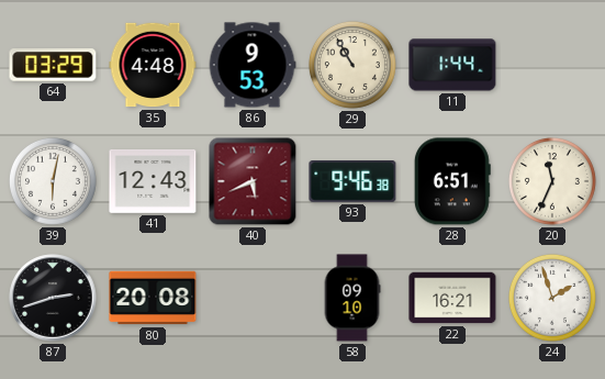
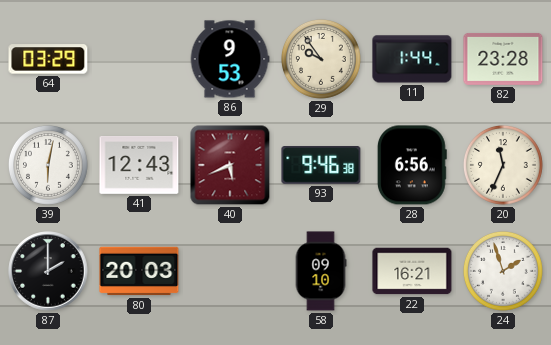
35: 4:48 -> none (153, 65)
29: 10:55 -> 9:54 (321, 59)
82: none -> 23:28 (503, 59)
28: 6:51 -> 6:56 (412, 165)
87: 2:42 -> 2:00 (48, 271)
80: 20:08 -> 20:03 (139, 271)
